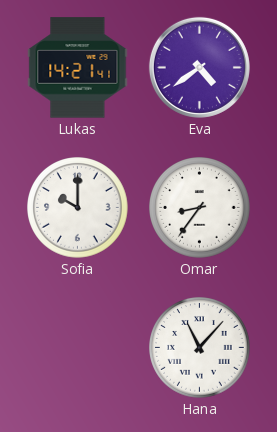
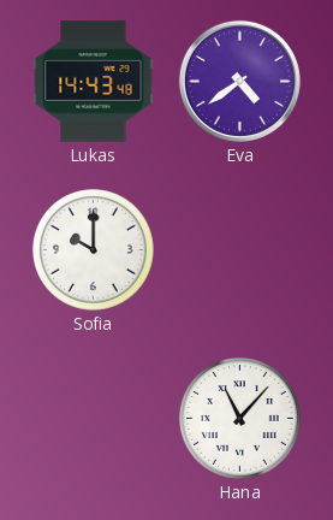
Lukas: 14:21 -> 14:43 (94, 82)
Omar: 8:36 -> none (200, 208)
